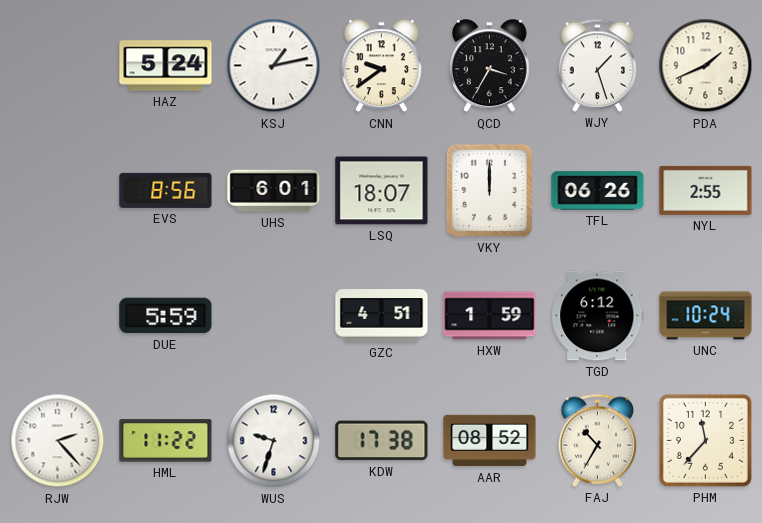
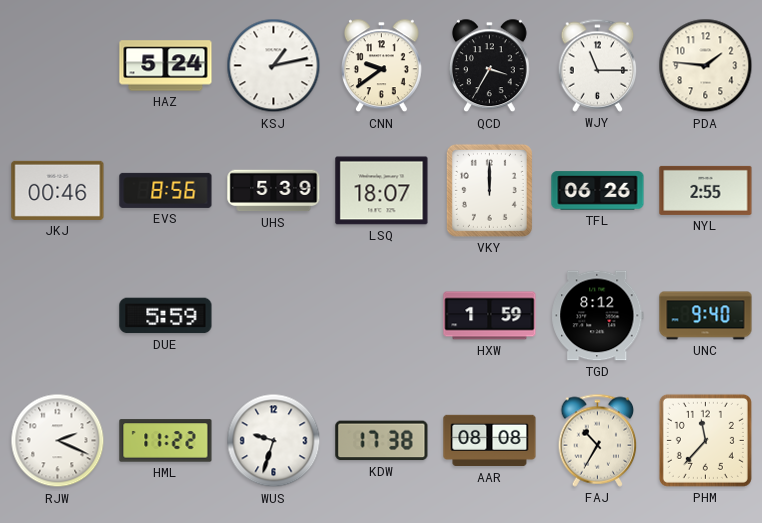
WJY: 1:27 -> 11:15 (598, 65)
PDA: 1:41 -> 1:46 (706, 66)
JKJ: none -> 00:46 (58, 190)
UHS: 6:01 -> 5:39 (274, 191)
GZC: 4:51 -> none (382, 316)
TGD: 6:12 -> 8:12 (598, 316)
UNC: 10:24 -> 9:40 (706, 316)
RJW: 2:23 -> 2:19 (58, 441)
AAR: 08:52 -> 08:08 (490, 441)
